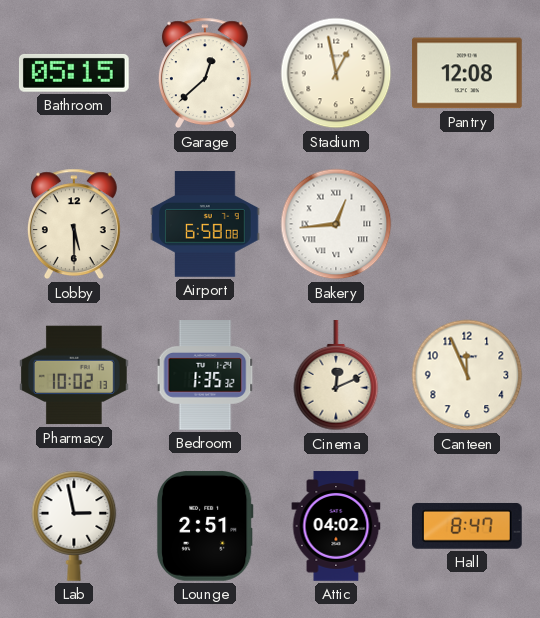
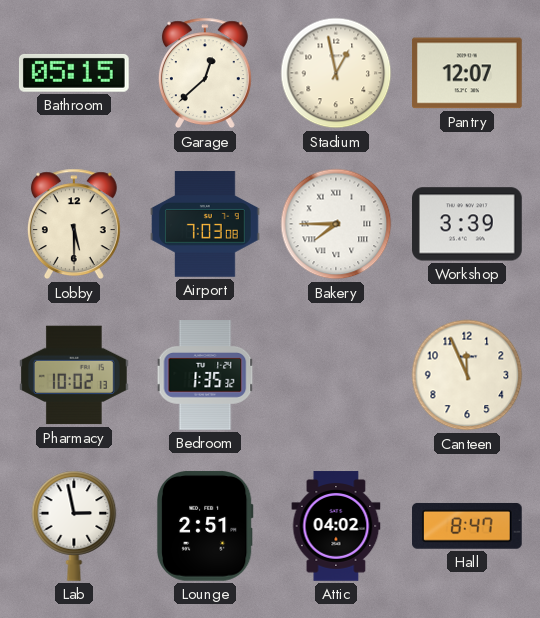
Pantry: 12:08 -> 12:07 (468, 73)
Airport: 6:58 -> 7:03 (205, 224)
Bakery: 12:44 -> 7:45 (336, 224)
Workshop: none -> 3:39 (468, 224)
Cinema: 12:11 -> none (336, 376)
